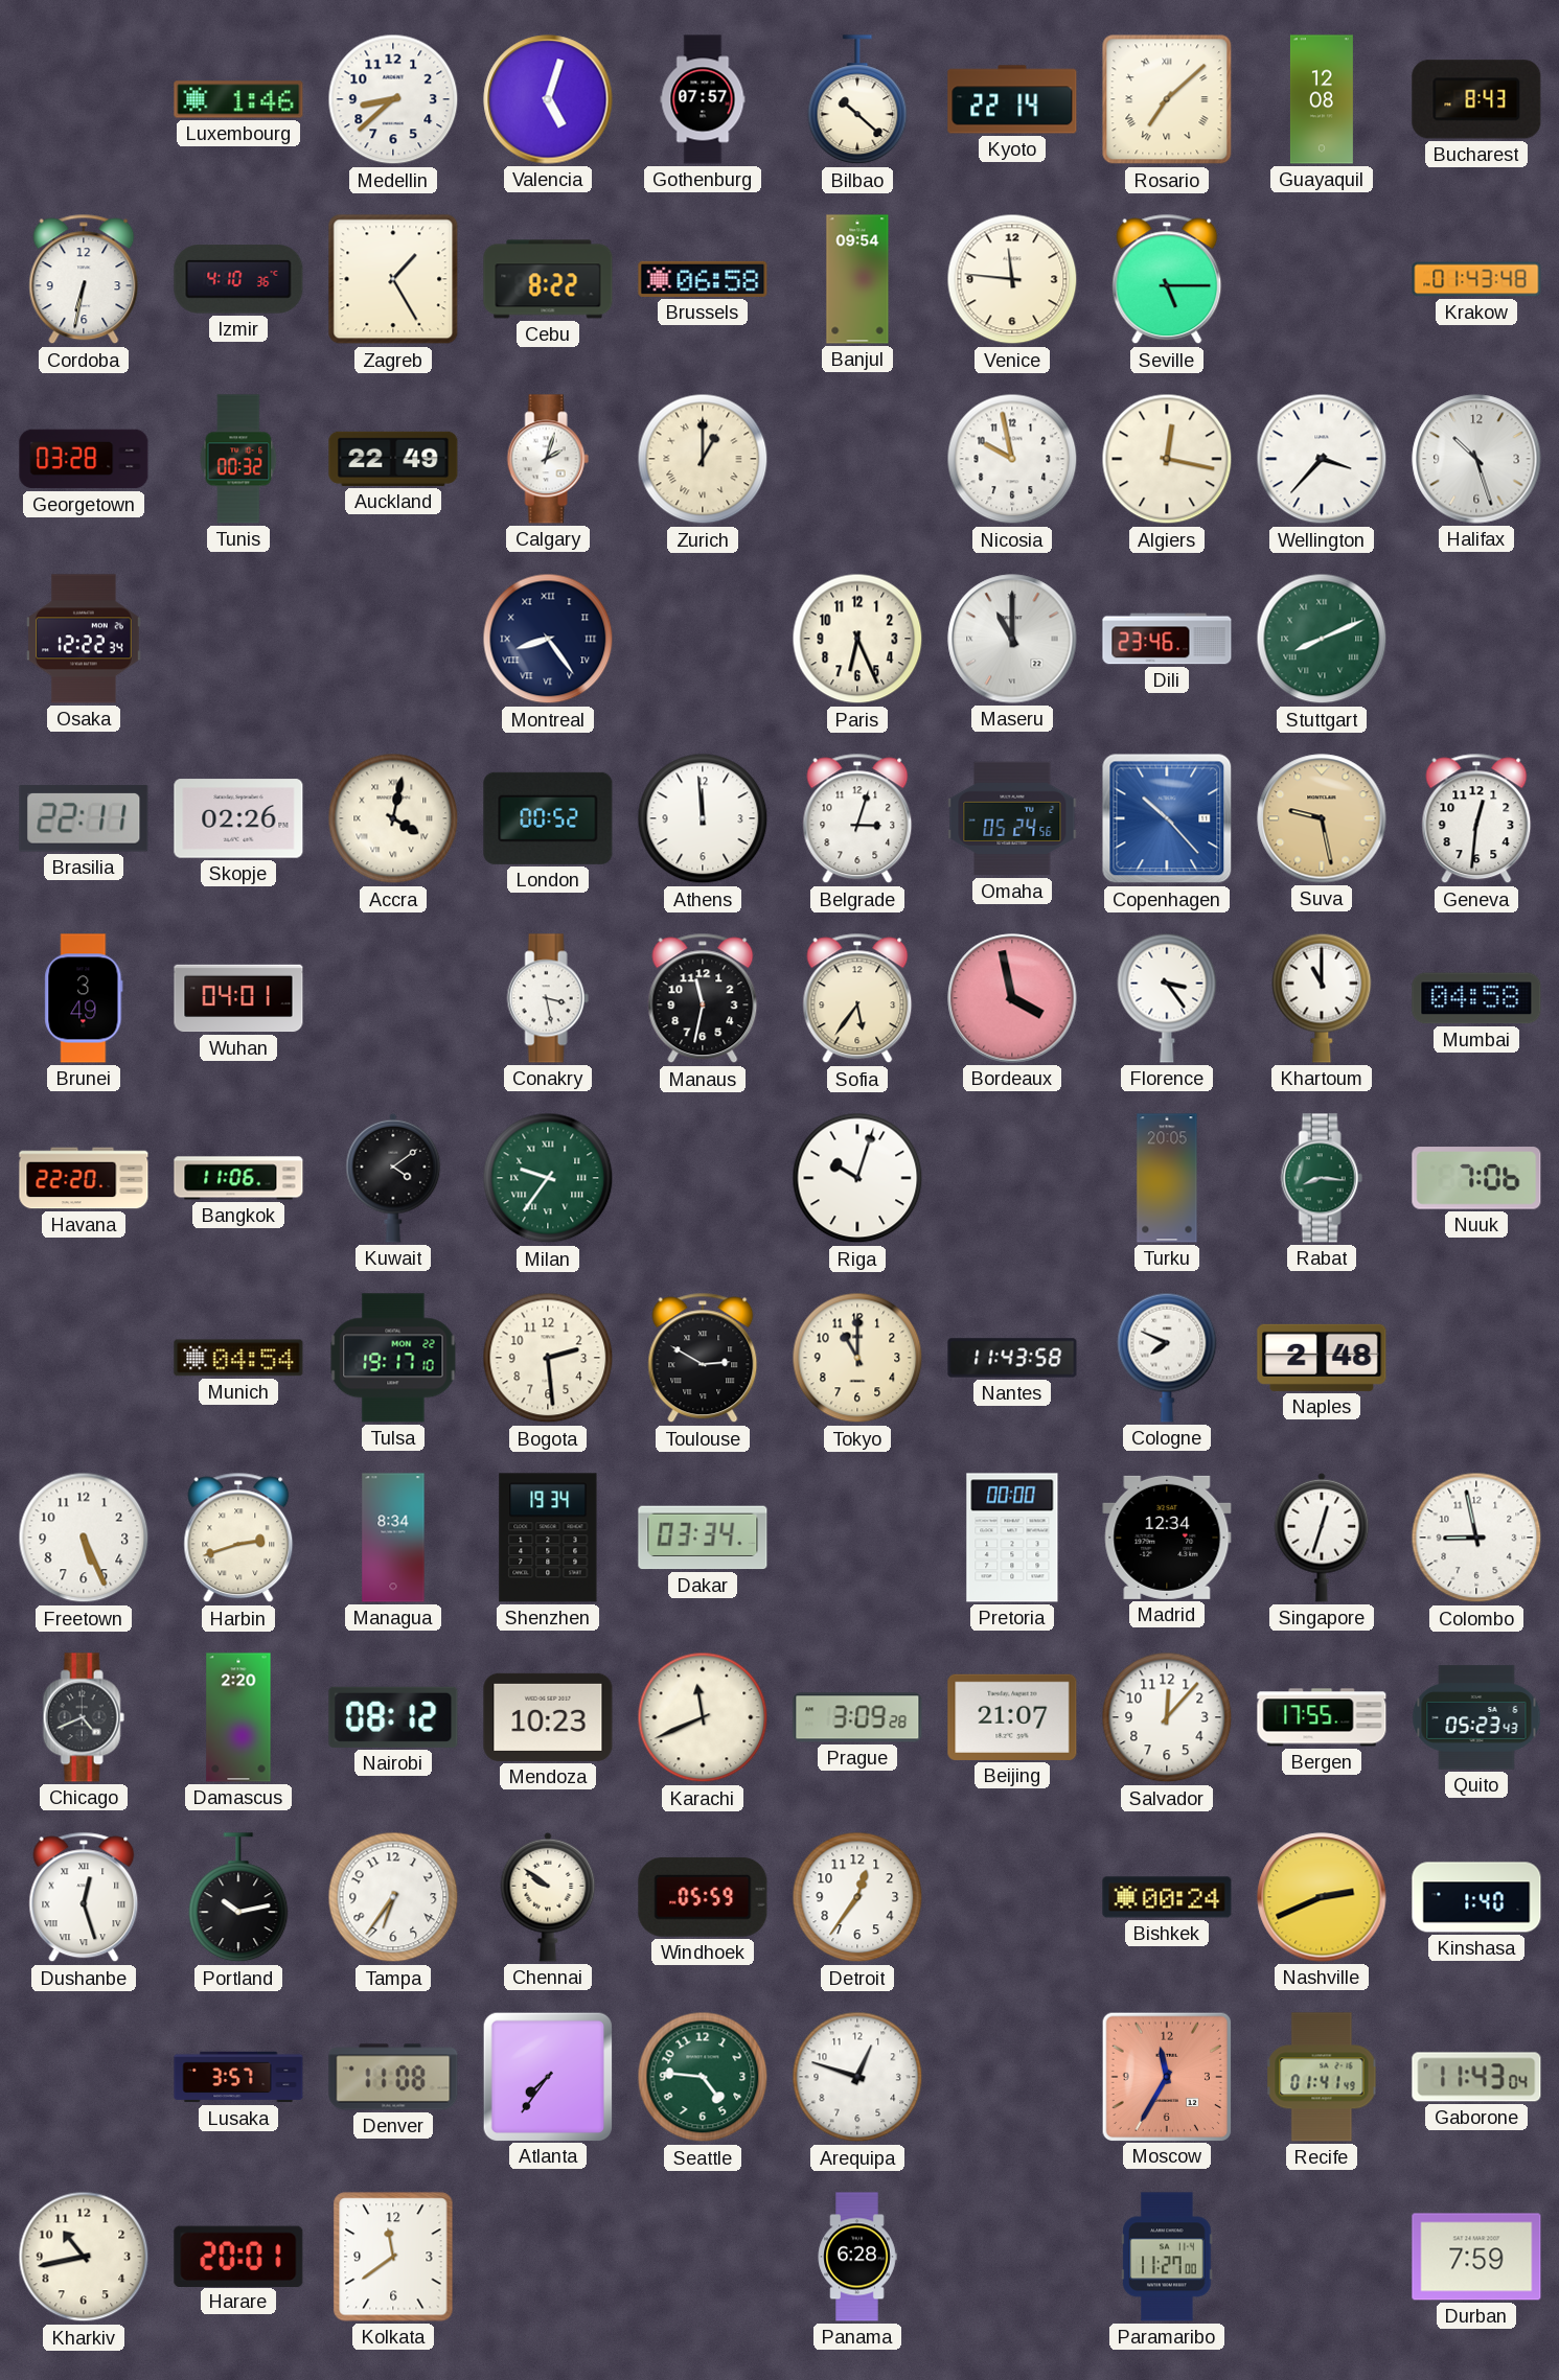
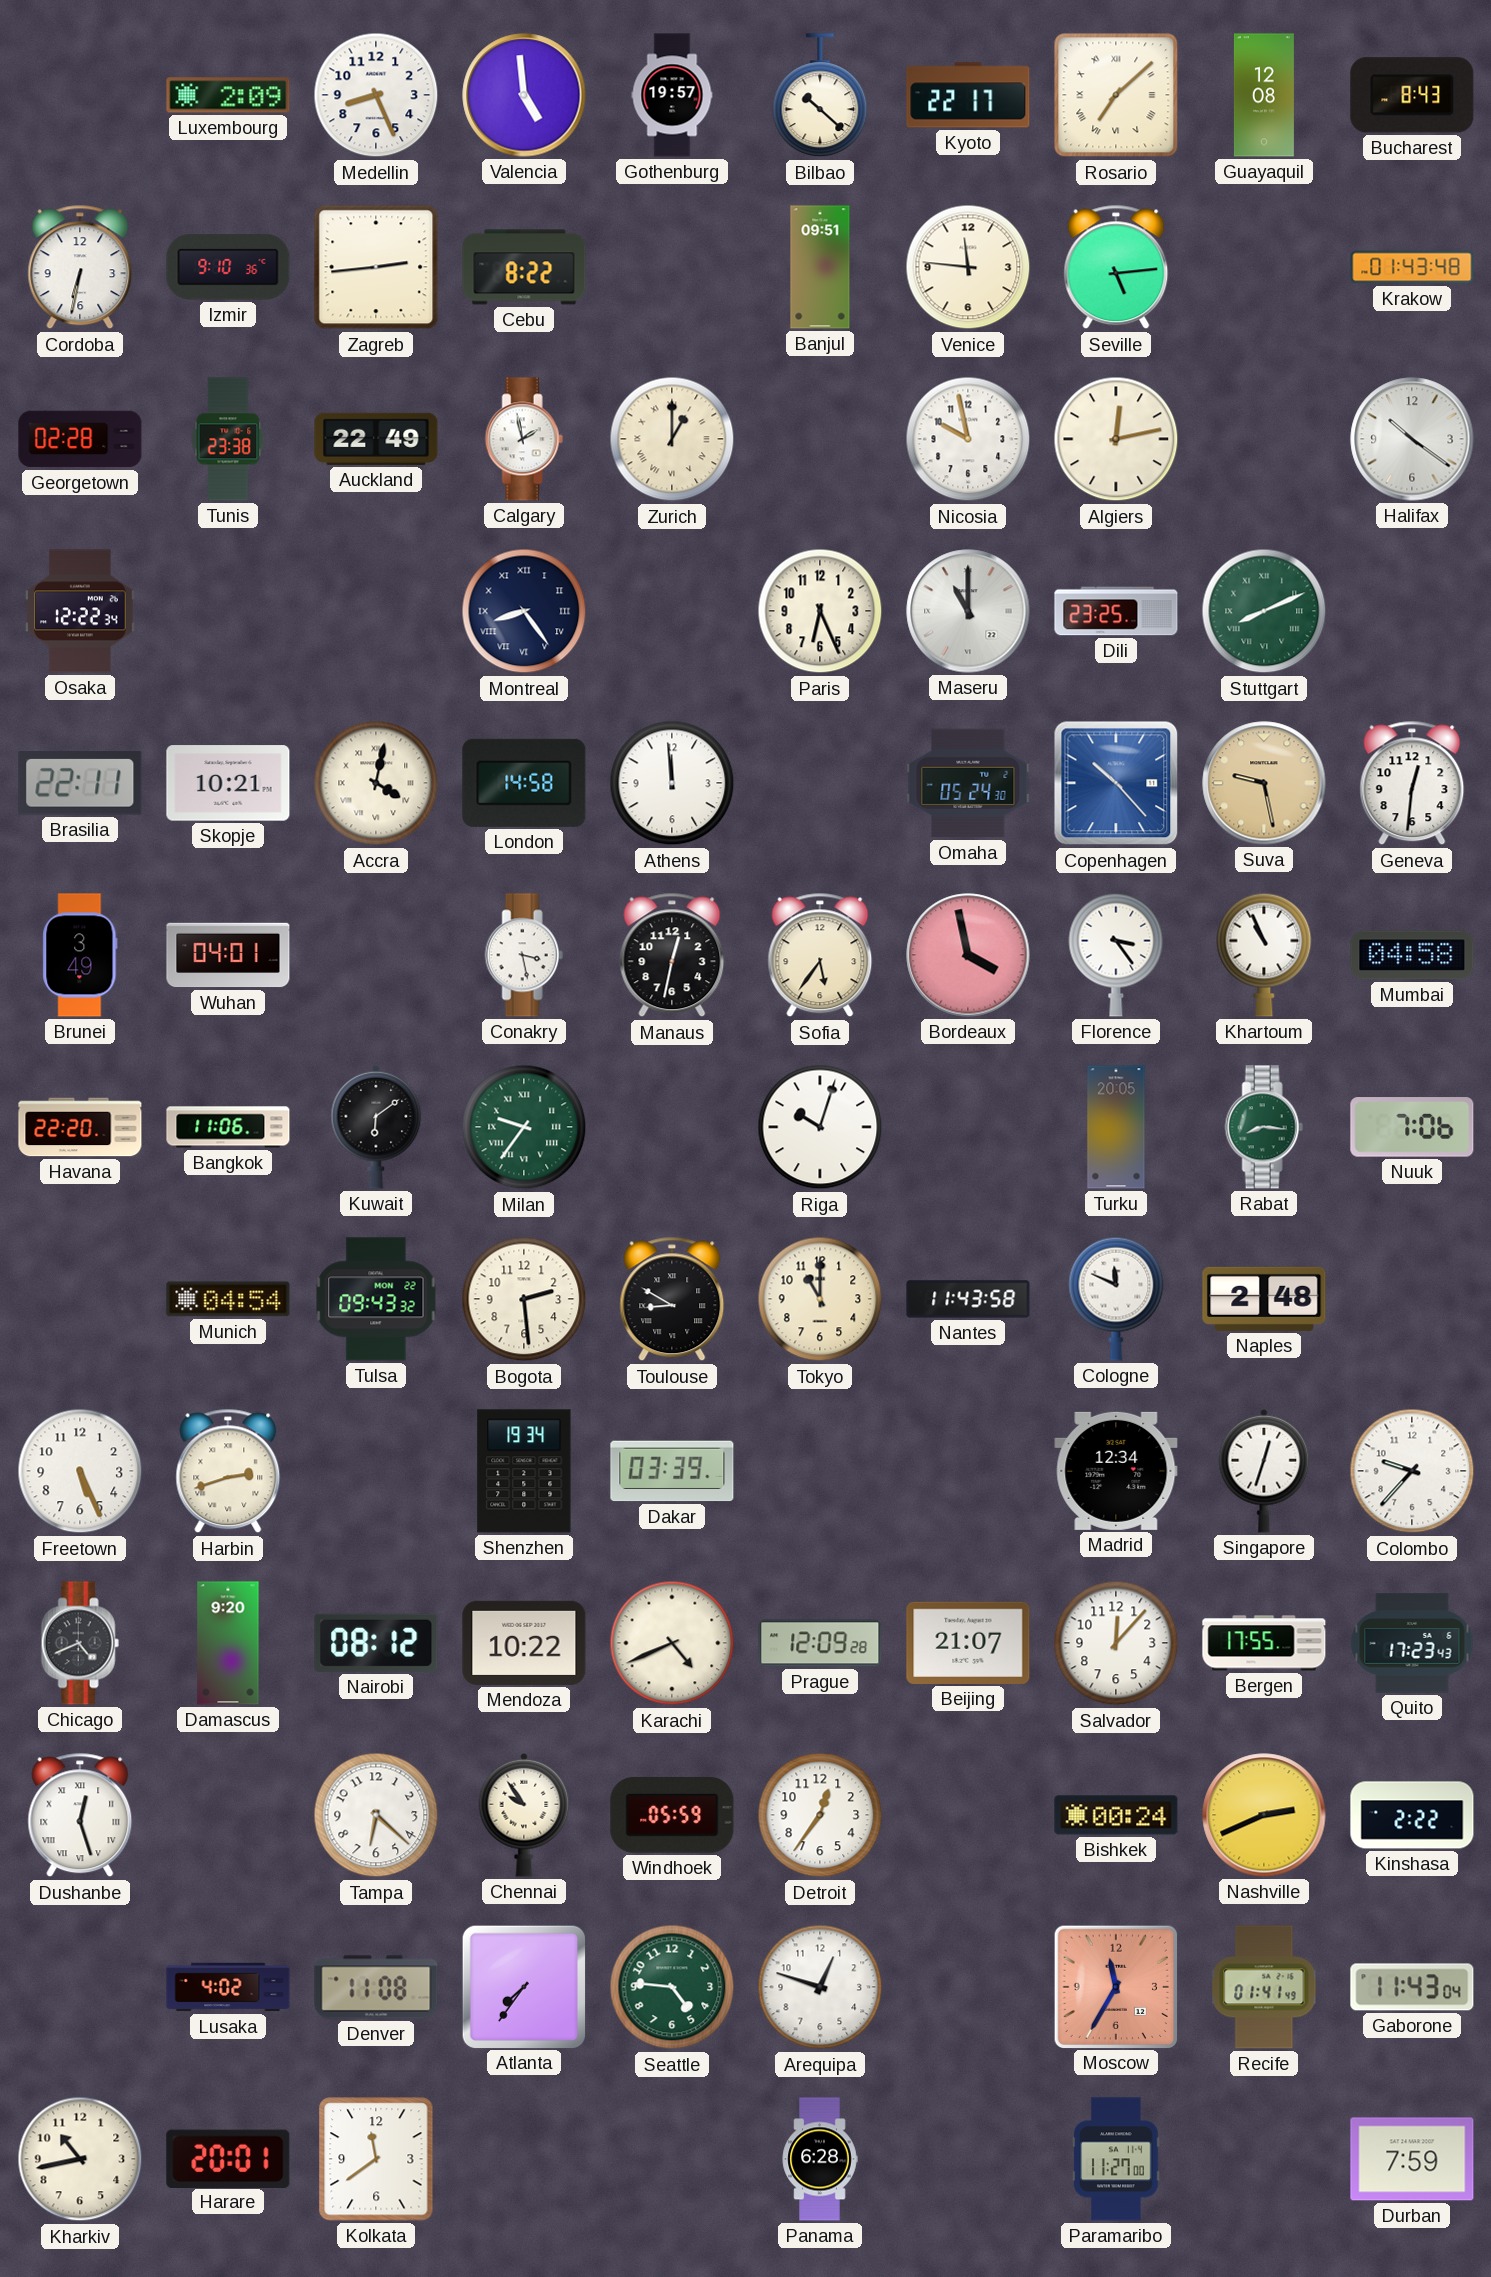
Luxembourg: 1:46 -> 2:09 (228, 95)
Medellin: 8:38 -> 8:26 (376, 95)
Valencia: 5:03 -> 4:59 (524, 95)
Gothenburg: 07:57 -> 19:57 (672, 95)
Kyoto: 22:14 -> 22:17 (968, 95)
Izmir: 4:10 -> 9:10 (228, 267)
Zagreb: 1:25 -> 2:44 (376, 267)
Brussels: 06:58 -> none (703, 279)
Banjul: 09:54 -> 09:51 (820, 267)
Seville: 5:15 -> 5:14 (1116, 267)
Georgetown: 03:28 -> 02:28 (80, 439)
Tunis: 00:32 -> 23:38 (228, 439)
Calgary: 2:03 -> 1:58 (524, 439)
Algiers: 12:17 -> 12:13 (1116, 439)
Wellington: 3:37 -> none (1322, 459)
Halifax: 10:27 -> 10:21 (1412, 439)
Dili: 23:46 -> 23:25 (1116, 611)
Skopje: 02:26 -> 10:21 (228, 783)
London: 00:52 -> 14:58 (524, 783)
Belgrade: 3:03 -> none (857, 818)
Omaha: 05:24:56 -> 05:24:30 (968, 783)
Manaus: 11:32 -> 12:32 (672, 955)
Khartoum: 11:00 -> 10:56 (1264, 955)
Kuwait: 4:09 -> 6:09 (376, 1127)
Tulsa: 19:17 -> 09:43 (376, 1299)
Toulouse: 2:50 -> 8:50 (672, 1299)
Cologne: 7:49 -> 11:49 (1116, 1299)
Managua: 8:34 -> none (393, 1538)
Dakar: 03:34 -> 03:39 (672, 1471)
Pretoria: 00:00 -> none (1012, 1538)
Colombo: 8:58 -> 9:37 (1412, 1471)
Damascus: 2:20 -> 9:20 (228, 1643)
Mendoza: 10:23 -> 10:22 (524, 1643)
Karachi: 11:41 -> 4:41 (672, 1643)
Prague: 3:09 -> 12:09 (820, 1643)
Quito: 05:23 -> 17:23 (1412, 1643)
Portland: 10:13 -> none (238, 1898)
Tampa: 6:36 -> 6:22 (376, 1815)
Chennai: 9:51 -> 9:54 (524, 1815)
Kinshasa: 1:40 -> 2:22 (1412, 1815)
Lusaka: 3:57 -> 4:02 (228, 1987)
